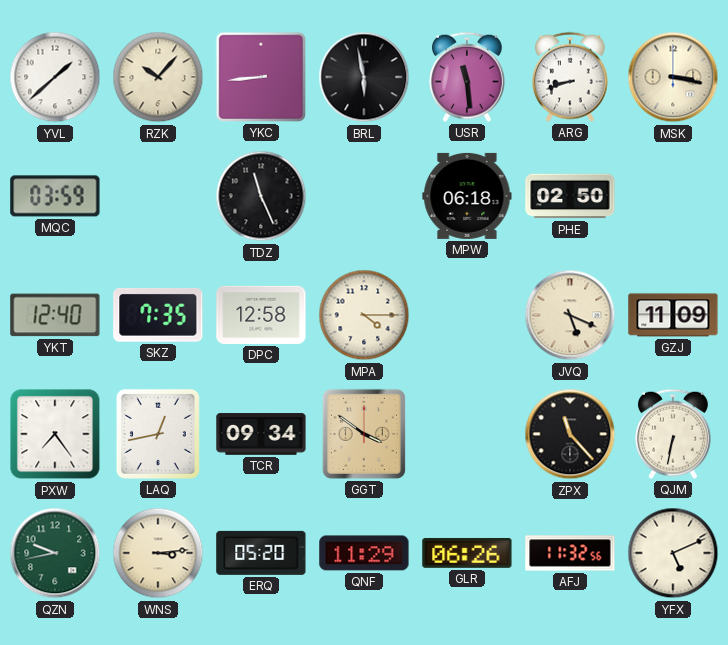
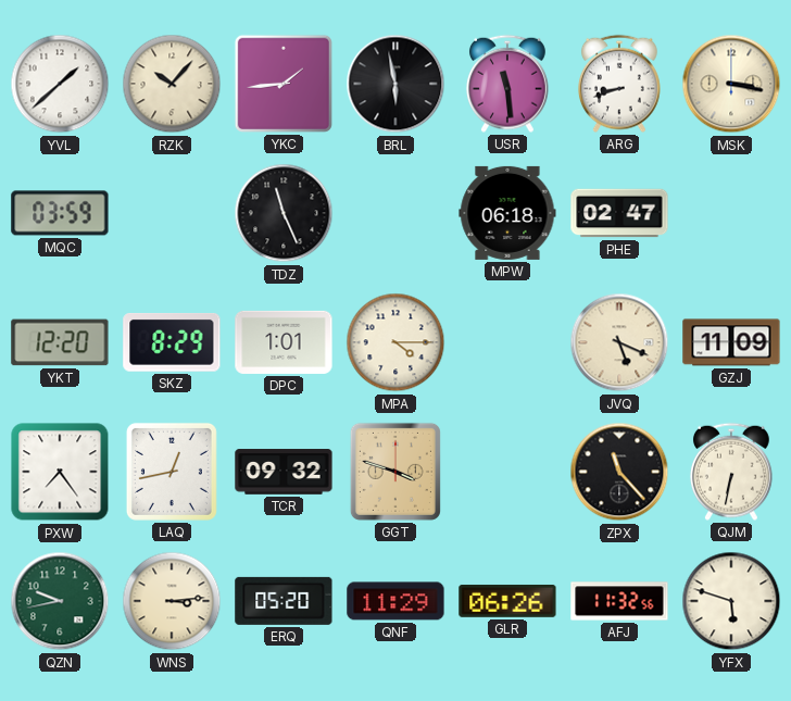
YKC: 8:44 -> 1:44 (284, 84)
PHE: 02:50 -> 02:47 (619, 213)
YKT: 12:40 -> 12:20 (60, 342)
SKZ: 7:35 -> 8:29 (172, 343)
DPC: 12:58 -> 1:01 (284, 342)
TCR: 09:34 -> 09:32 (284, 472)
GGT: 3:51 -> 3:48 (395, 472)
YFX: 5:11 -> 5:48 (731, 601)
